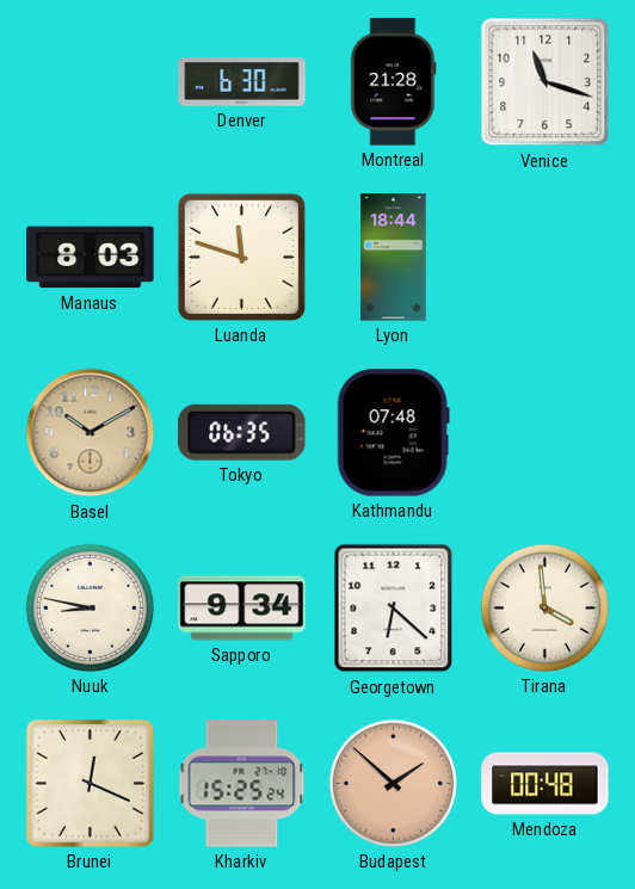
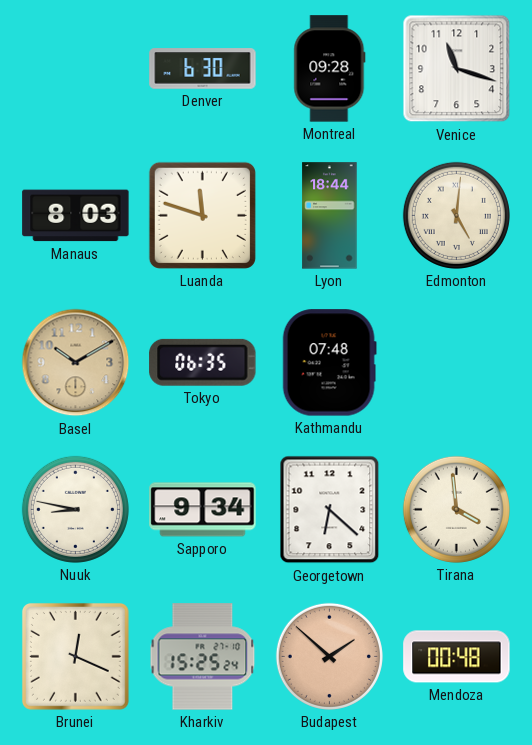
Montreal: 21:28 -> 09:28 (330, 69)
Edmonton: none -> 5:01 (456, 215)
